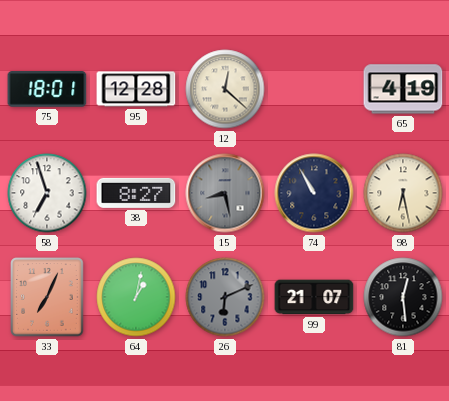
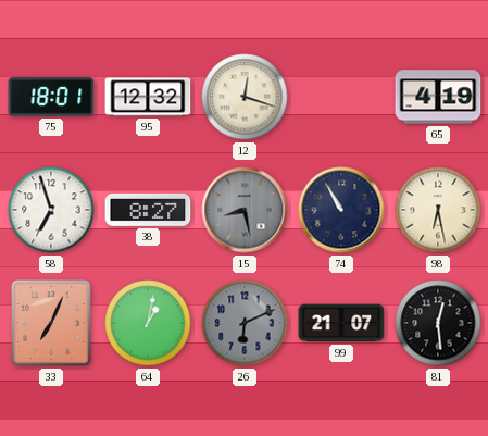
95: 12:28 -> 12:32 (148, 97)
12: 12:22 -> 12:18 (245, 97)
